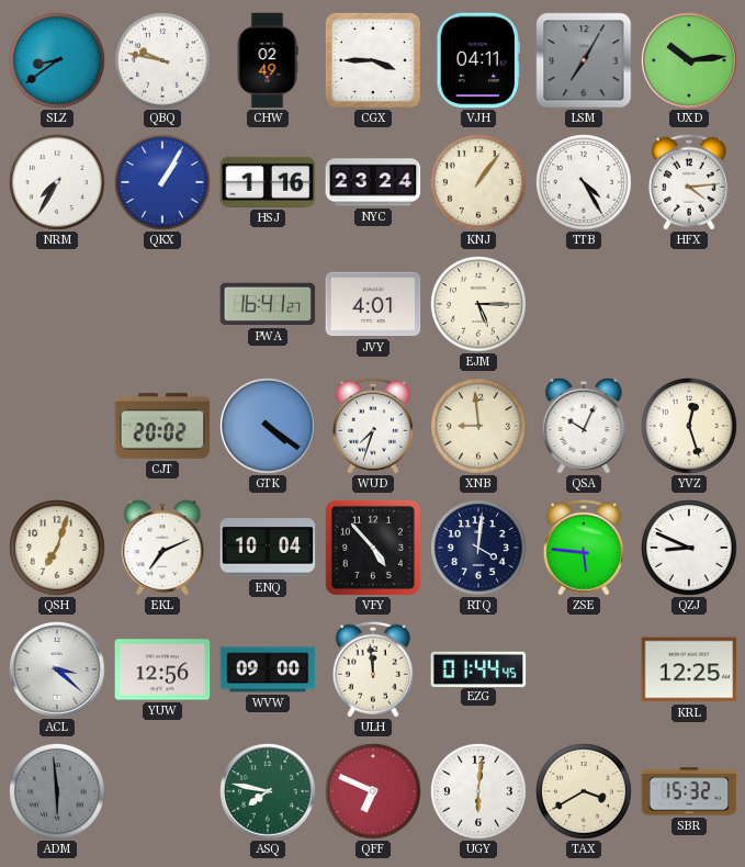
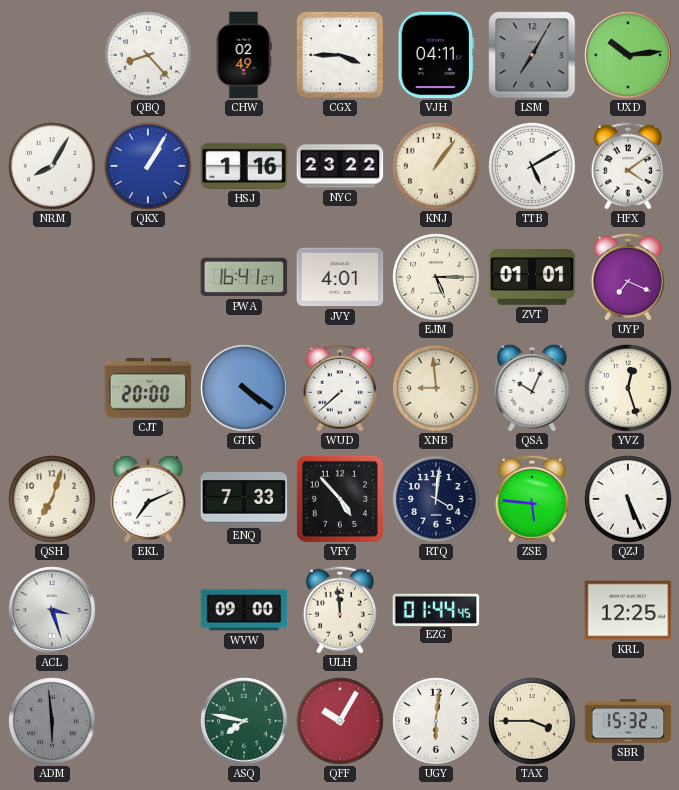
SLZ: 8:39 -> none (57, 61)
QBQ: 9:47 -> 8:23 (148, 56)
NRM: 7:35 -> 8:05 (52, 167)
NYC: 23:24 -> 23:22 (340, 166)
TTB: 4:25 -> 5:10 (532, 167)
HFX: 4:14 -> 4:09 (628, 166)
ZVT: none -> 01:01 (532, 278)
UYP: none -> 7:19 (628, 277)
CJT: 20:02 -> 20:00 (148, 388)
WUD: 7:33 -> 7:38 (340, 388)
ENQ: 10:04 -> 7:33 (244, 500)
QZJ: 8:49 -> 5:26 (628, 500)
ACL: 3:22 -> 3:27 (52, 610)
YUW: 12:56 -> none (162, 669)
QFF: 6:49 -> 10:05 (340, 722)
TAX: 3:40 -> 3:45 (532, 722)
